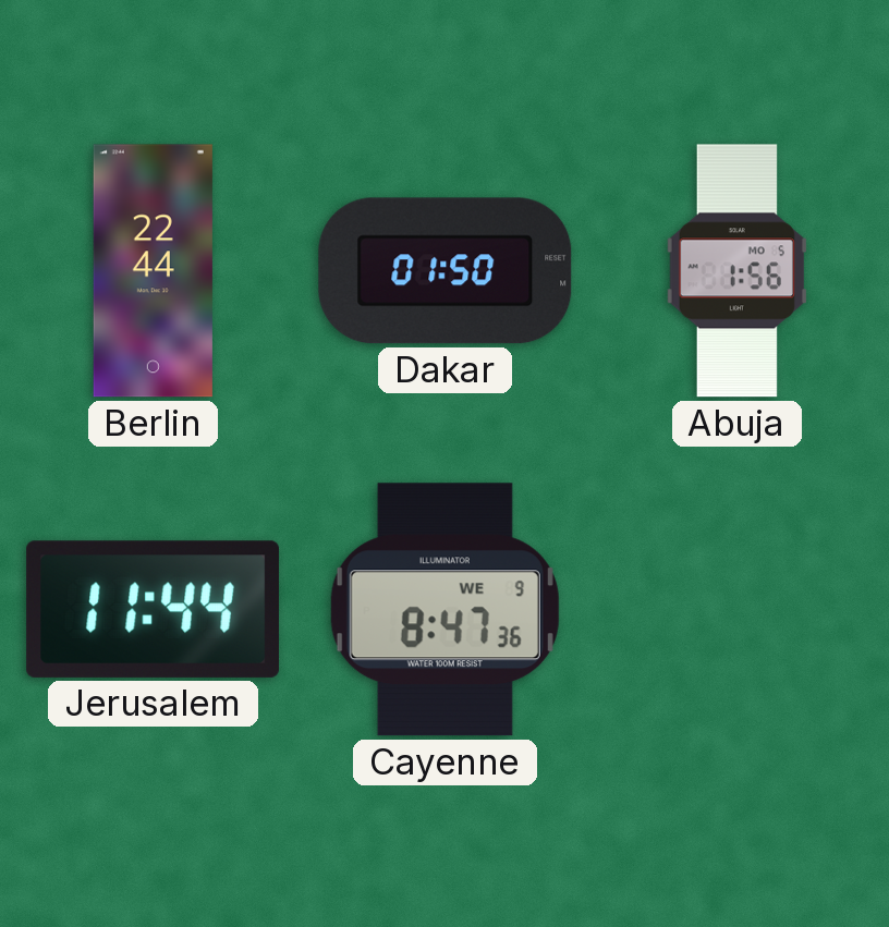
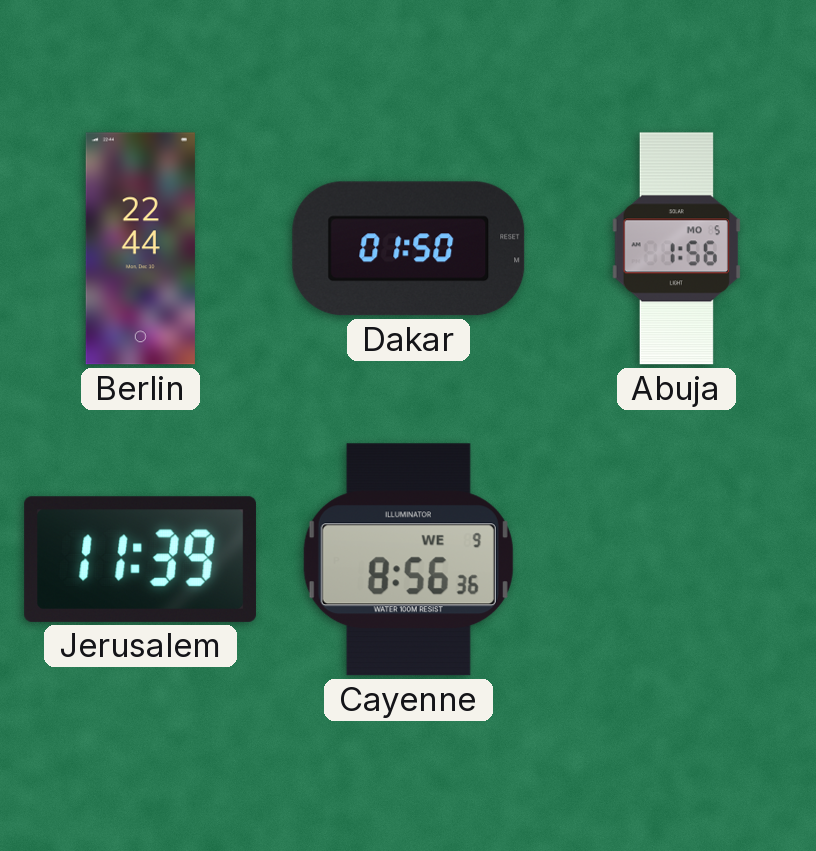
Jerusalem: 11:44 -> 11:39 (140, 559)
Cayenne: 8:47 -> 8:56 (408, 560)
